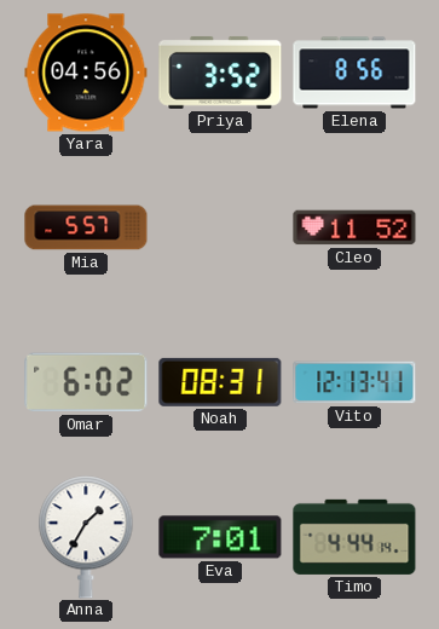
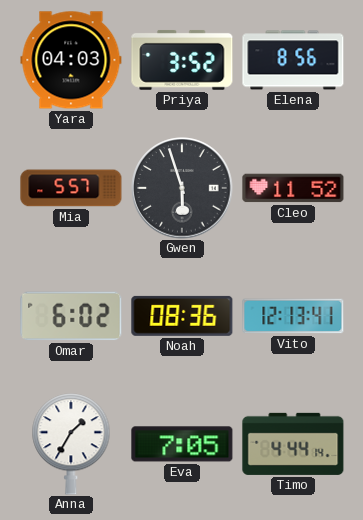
Yara: 04:56 -> 04:03 (71, 60)
Gwen: none -> 5:57 (182, 188)
Noah: 08:31 -> 08:36 (182, 316)
Eva: 7:01 -> 7:05 (182, 444)
